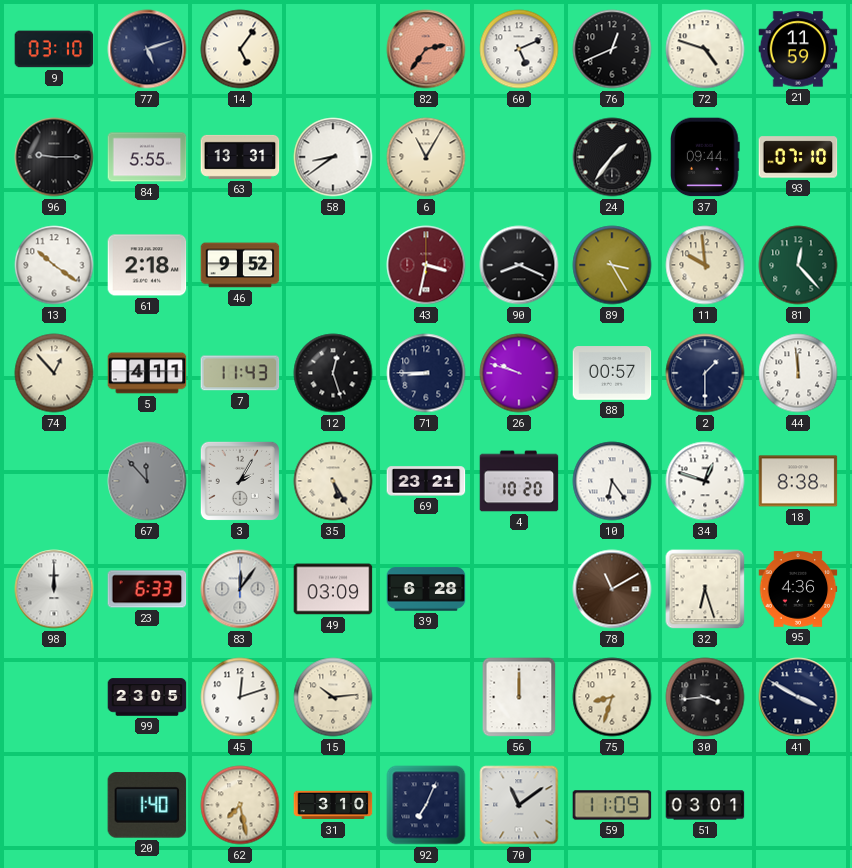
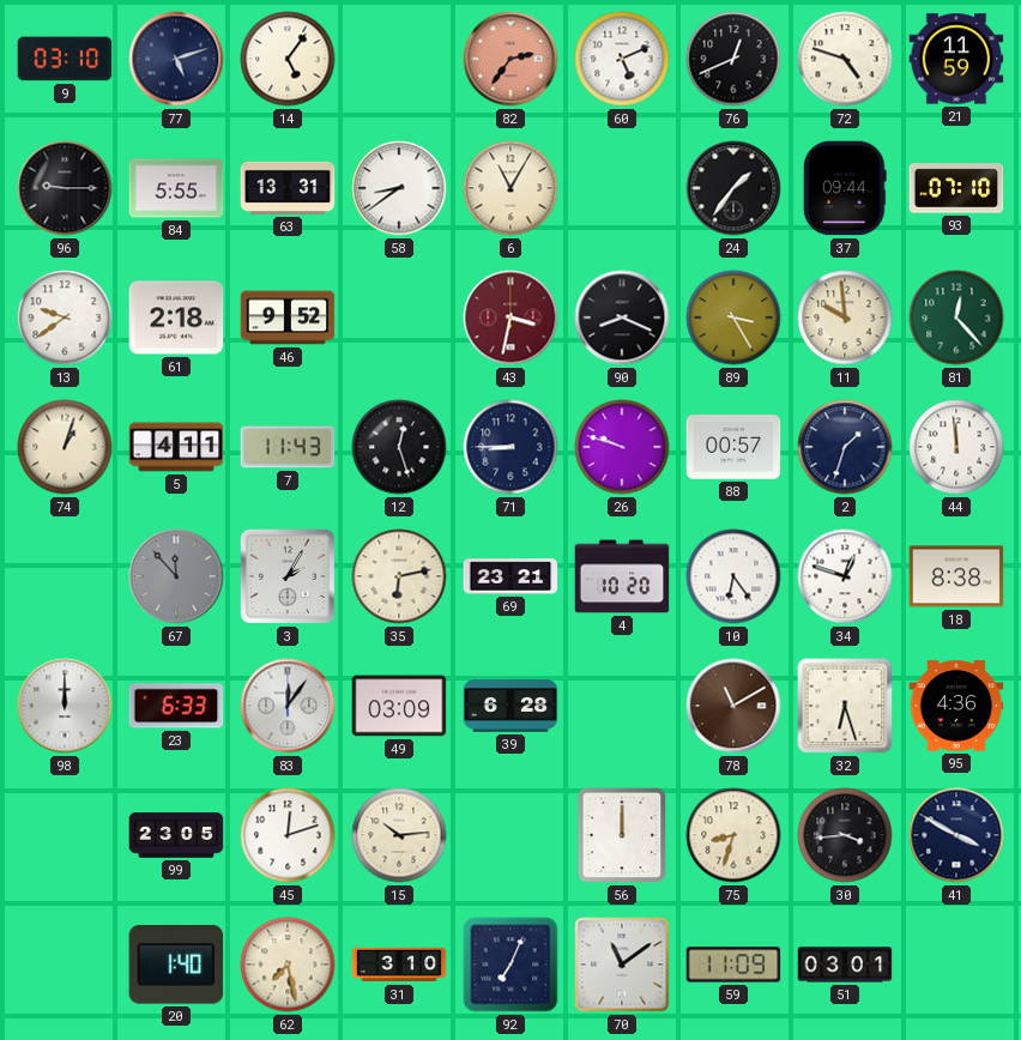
13: 10:21 -> 9:39 (65, 318)
74: 12:53 -> 1:03 (65, 447)
2: 1:30 -> 1:33 (845, 447)
35: 5:25 -> 6:13 (399, 576)
